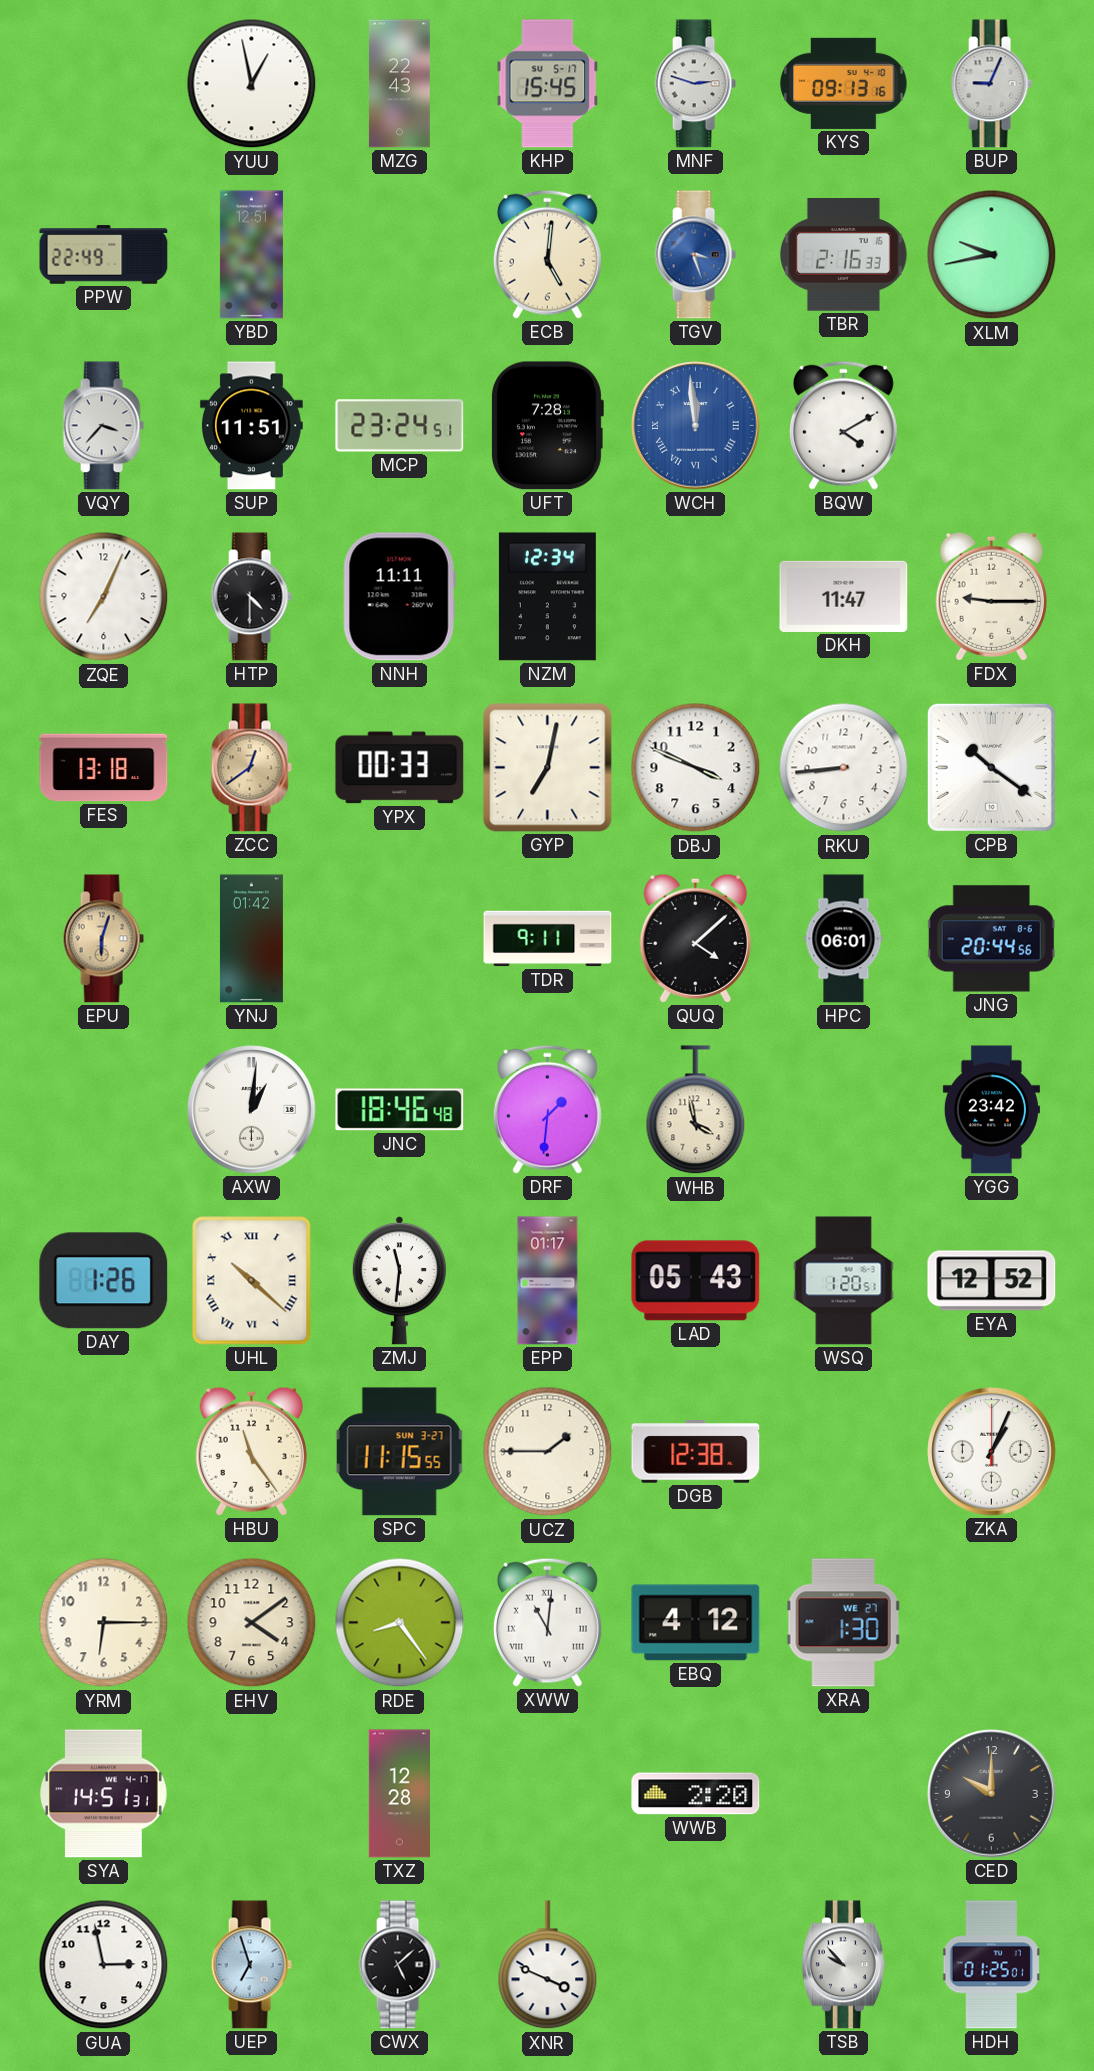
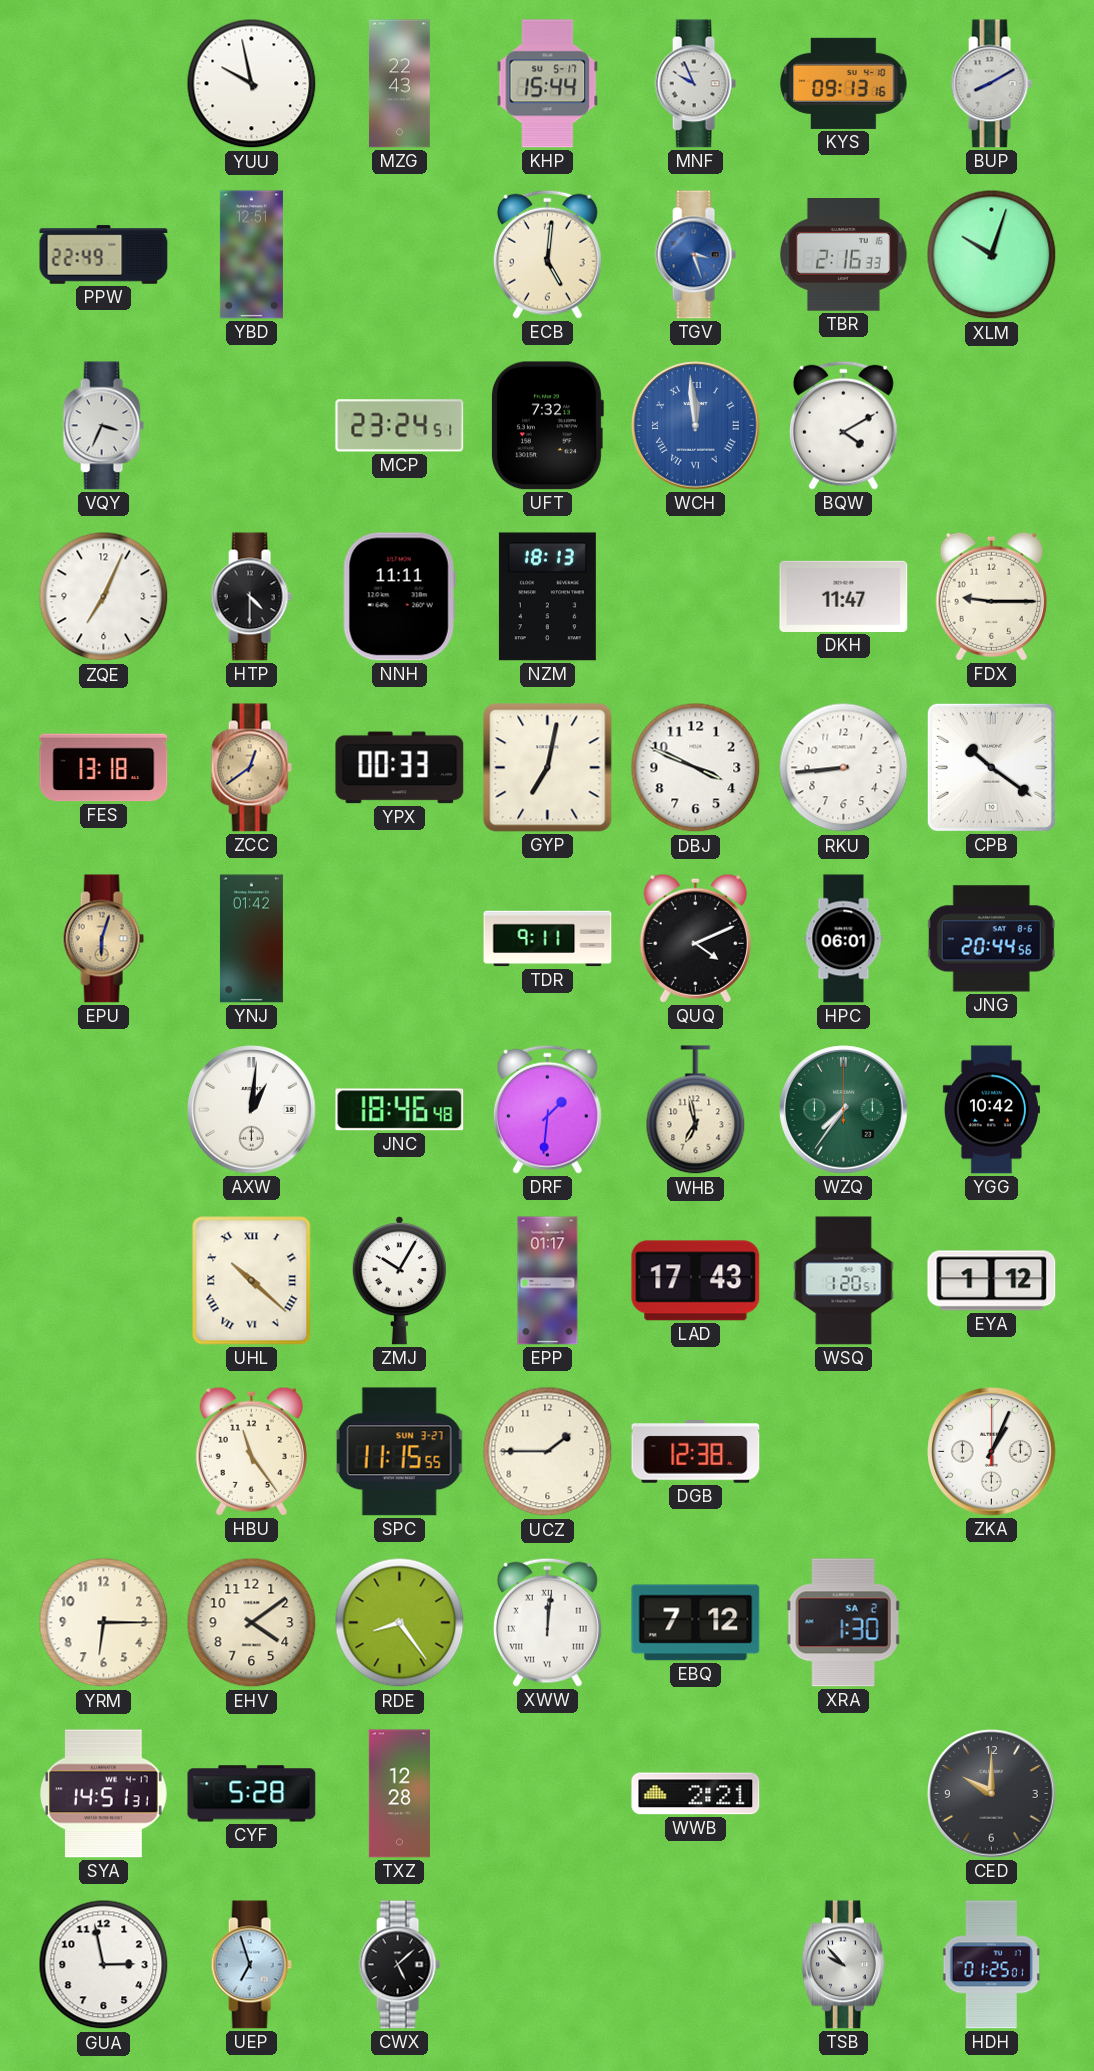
YUU: 12:58 -> 9:58 (252, 84)
KHP: 15:45 -> 15:44 (548, 84)
MNF: 2:48 -> 9:56 (695, 84)
BUP: 9:04 -> 8:10 (991, 84)
XLM: 9:43 -> 10:03 (992, 255)
VQY: 3:37 -> 3:34 (103, 426)
SUP: 11:51 -> none (251, 426)
UFT: 7:28 -> 7:32 (547, 426)
NZM: 12:34 -> 18:13 (547, 597)
QUQ: 4:08 -> 4:11 (695, 938)
WHB: 3:58 -> 6:58 (696, 1110)
WZQ: none -> 7:36 (844, 1110)
YGG: 23:42 -> 10:42 (991, 1110)
DAY: 1:26 -> none (104, 1281)
ZMJ: 11:31 -> 10:05 (399, 1280)
LAD: 05:43 -> 17:43 (696, 1281)
EYA: 12:52 -> 1:12 (992, 1281)
XWW: 11:01 -> 12:01 (547, 1622)
EBQ: 4:12 -> 7:12 (696, 1623)
XRA date: WE 27 -> SA 2 (844, 1623)
CYF: none -> 5:28 (252, 1794)
WWB: 2:20 -> 2:21 (696, 1794)
XNR: 3:49 -> none (548, 1965)
